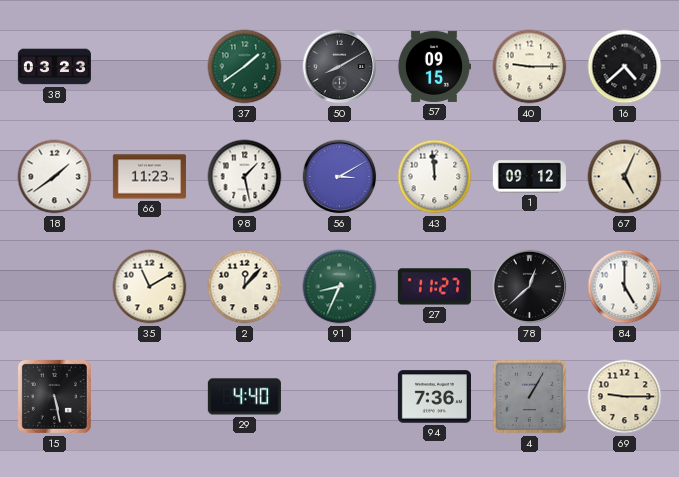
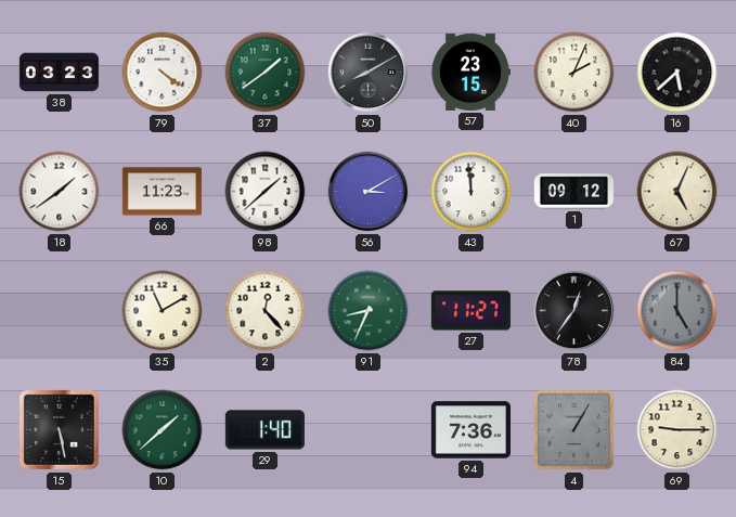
79: none -> 4:21 (163, 73)
57: 09:15 -> 23:15 (470, 72)
40: 9:15 -> 2:04 (574, 73)
16: 4:38 -> 5:38 (677, 73)
98: 1:28 -> 1:38 (266, 192)
2: 12:07 -> 12:23 (266, 311)
78: 12:38 -> 12:36 (574, 311)
84 dial: white -> grey (677, 311)
10: none -> 1:38 (163, 430)
29: 4:40 -> 1:40 (264, 430)
